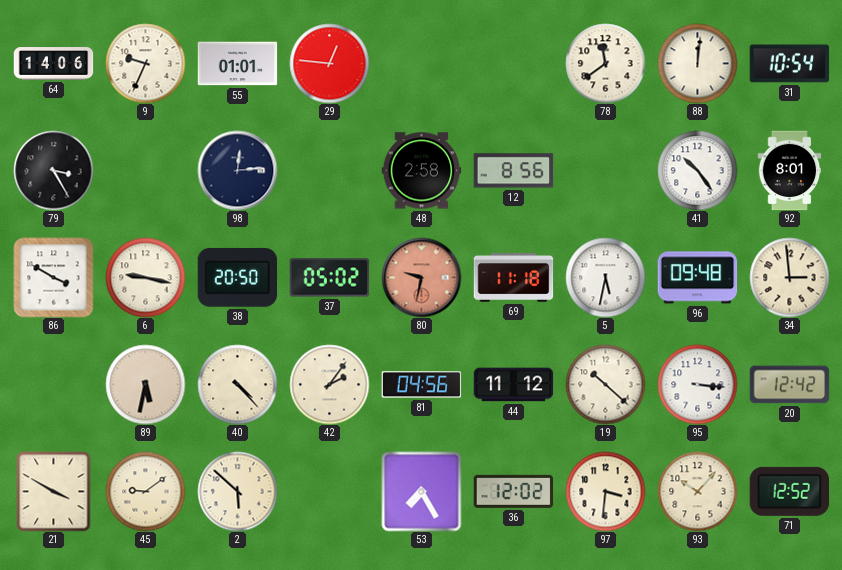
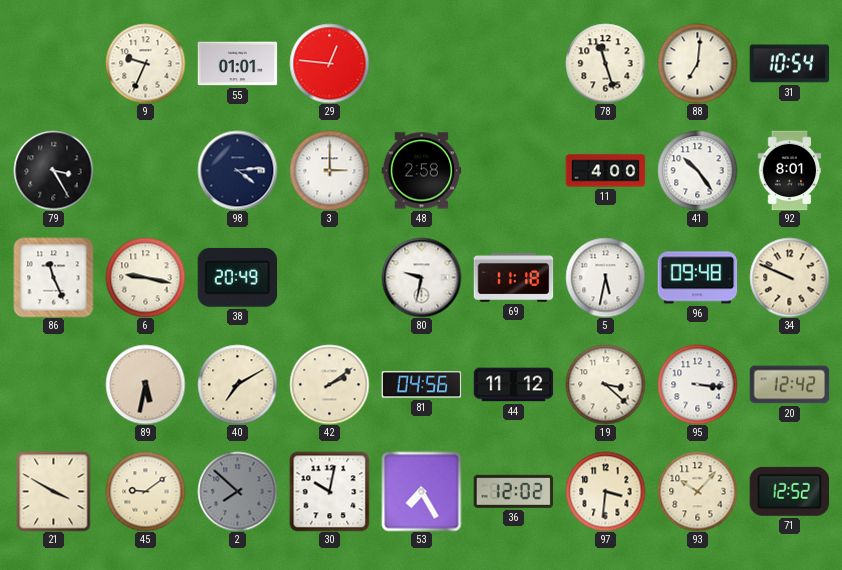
64: 14:06 -> none (53, 64)
78: 11:39 -> 11:27 (605, 63)
88: 12:01 -> 7:01 (697, 63)
98: 12:14 -> 4:14 (237, 170)
3: none -> 3:00 (329, 170)
12: 8:56 -> none (513, 171)
11: none -> 4:00 (605, 171)
86: 3:50 -> 11:26 (53, 277)
38: 20:50 -> 20:49 (237, 277)
37: 05:02 -> none (329, 278)
80 dial: salmon -> white (421, 277)
34: 2:59 -> 9:49 (789, 277)
40: 4:23 -> 7:10 (237, 384)
42: 2:06 -> 2:09 (329, 384)
19: 10:22 -> 3:22 (605, 384)
2: 5:52 -> 7:52 (237, 491)
2 dial: cream -> grey (237, 491)
30: none -> 10:02 (329, 491)
